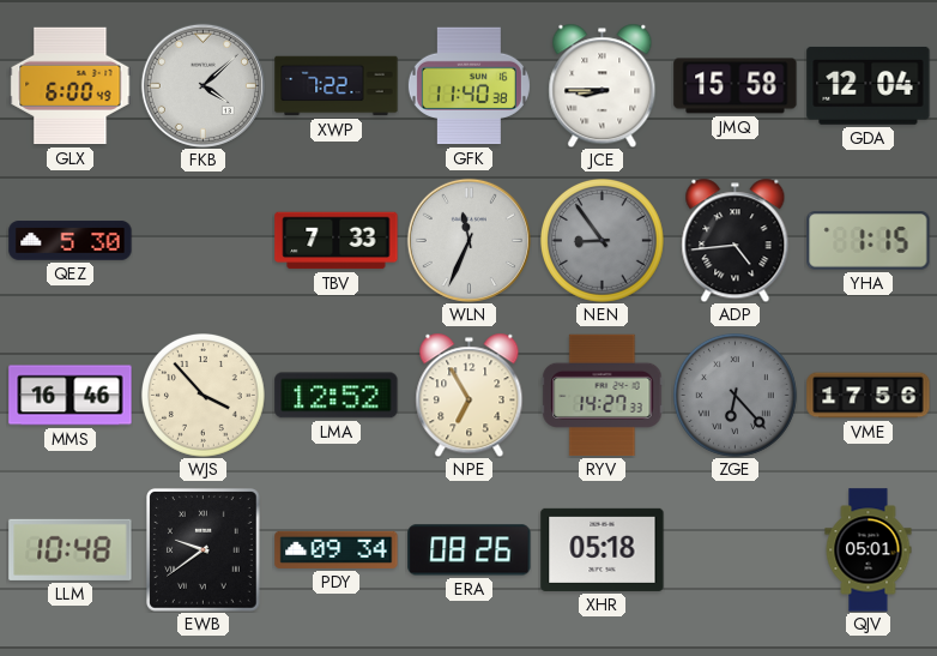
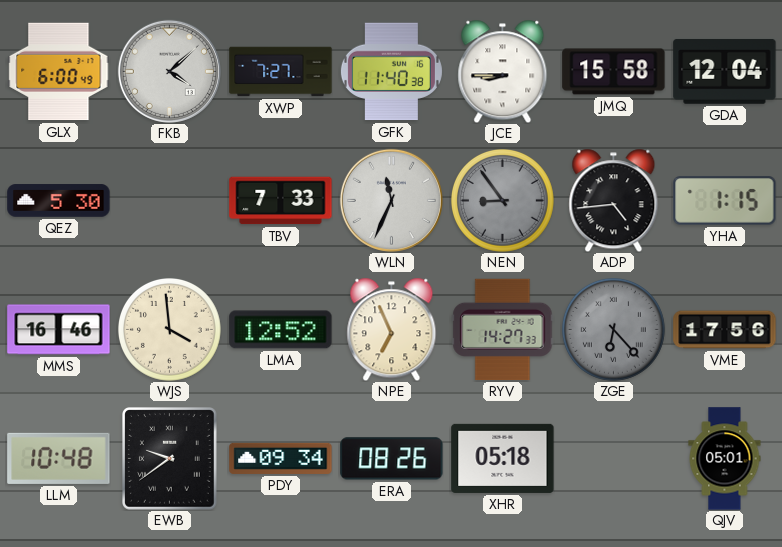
XWP: 7:22 -> 7:27 (281, 72)
WJS: 3:53 -> 3:59 (170, 330)
NPE: 6:55 -> 6:56 (392, 329)
